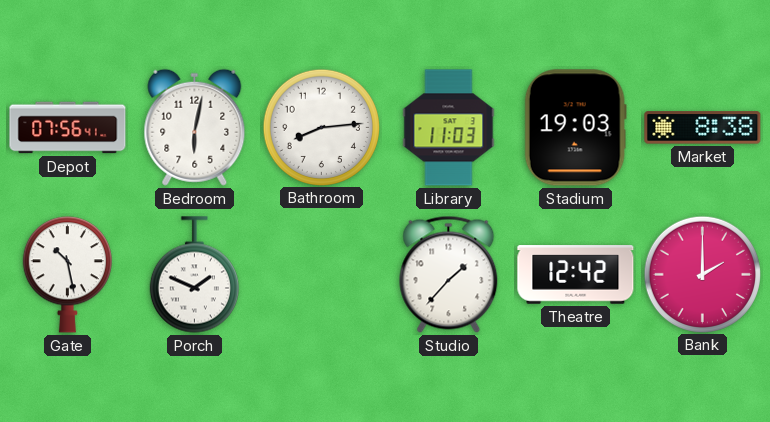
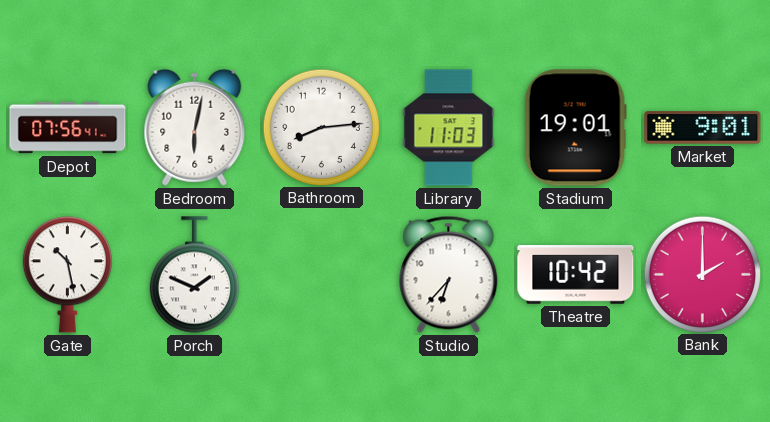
Stadium: 19:03 -> 19:01 (575, 128)
Market: 8:38 -> 9:01 (703, 128)
Studio: 1:37 -> 6:37 (449, 274)
Theatre: 12:42 -> 10:42 (576, 275)
